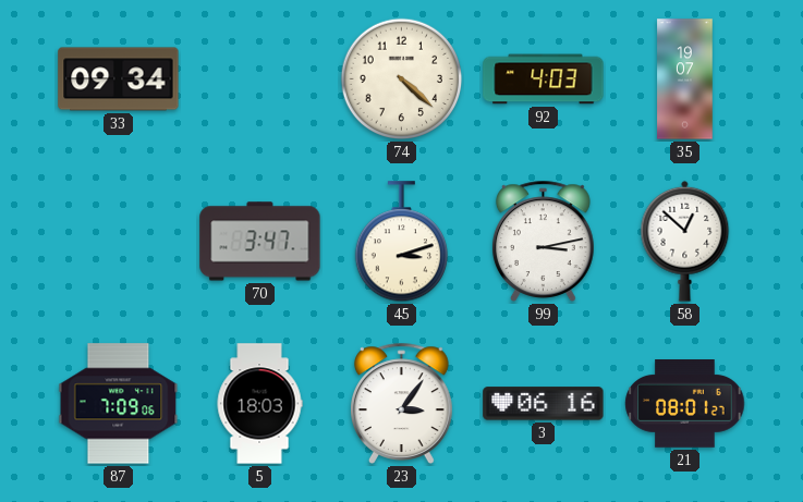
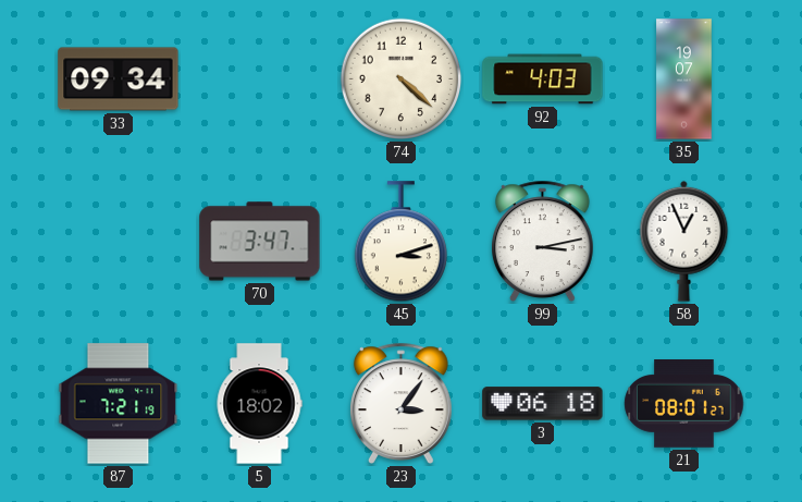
58: 12:52 -> 12:56 (684, 241)
87: 7:09 -> 7:21 (119, 404)
5: 18:03 -> 18:02 (259, 404)
3: 06:16 -> 06:18 (543, 404)
